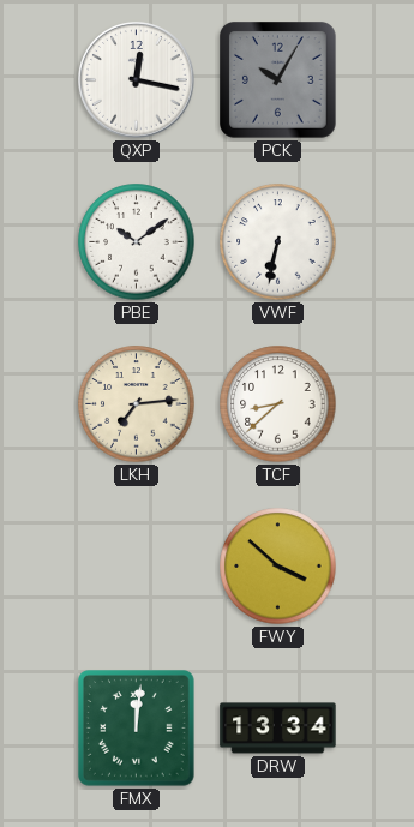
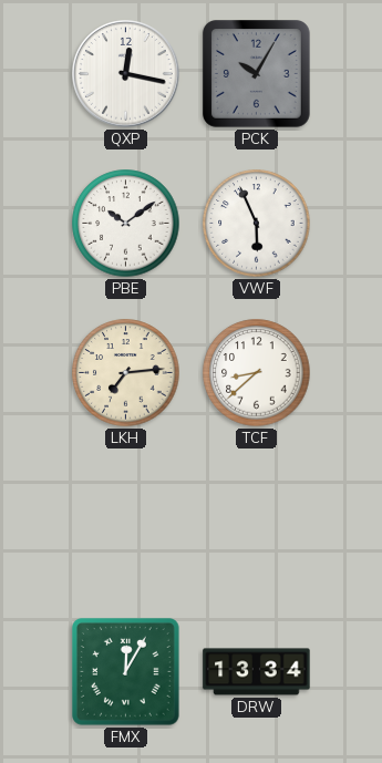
VWF: 6:32 -> 5:56 (257, 224)
FWY: 3:52 -> none (278, 567)
FMX: 12:01 -> 12:05 (126, 672)
